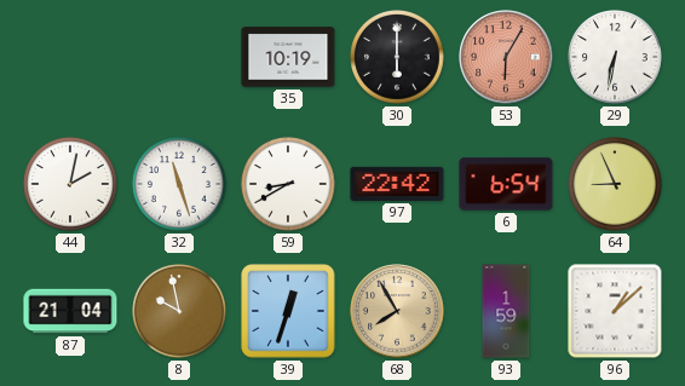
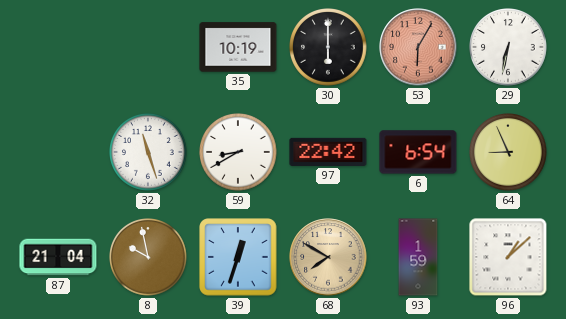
44: 2:02 -> none (71, 185)
68: 7:55 -> 7:50 (328, 257)
